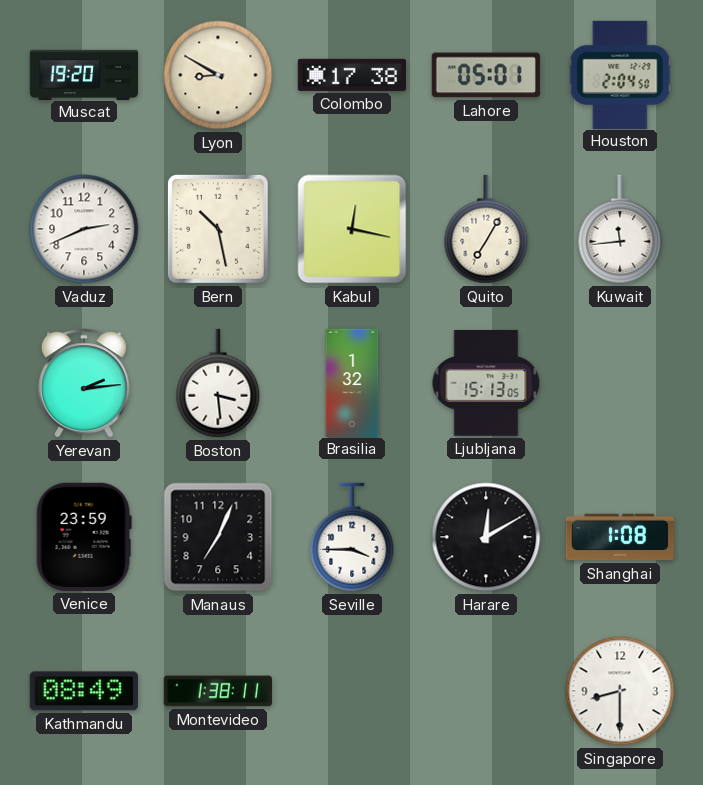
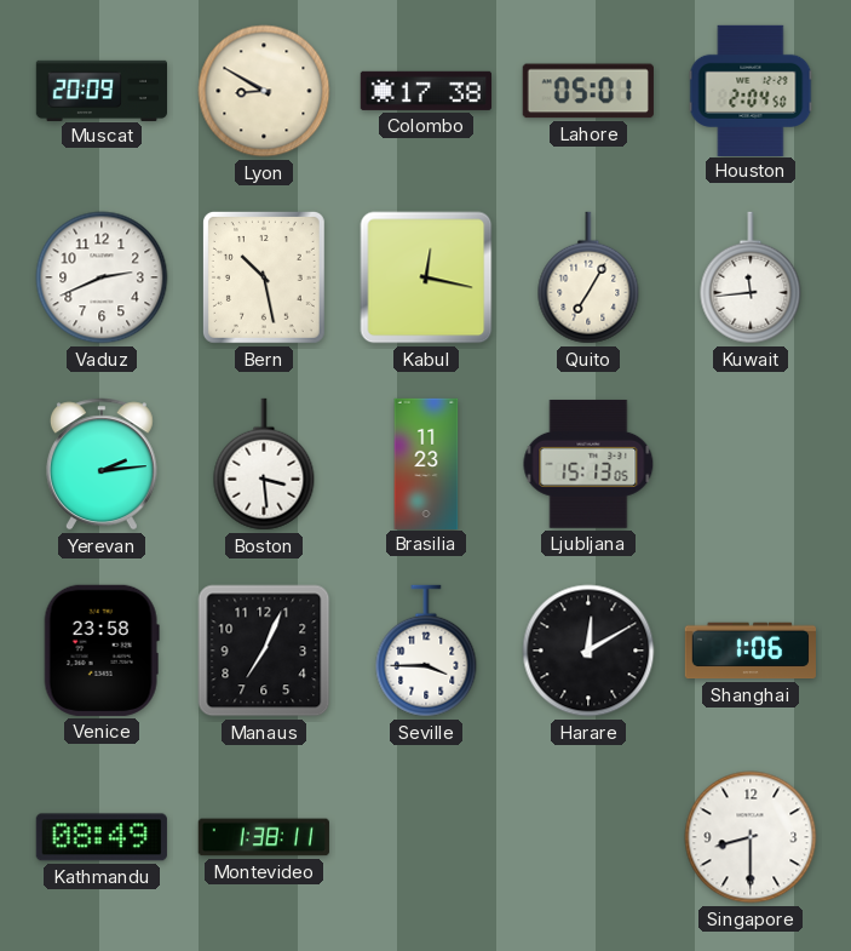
Muscat: 19:20 -> 20:09 (100, 90)
Brasilia: 1:32 -> 11:23 (426, 463)
Venice: 23:59 -> 23:58 (102, 651)
Shanghai: 1:08 -> 1:06 (749, 651)
